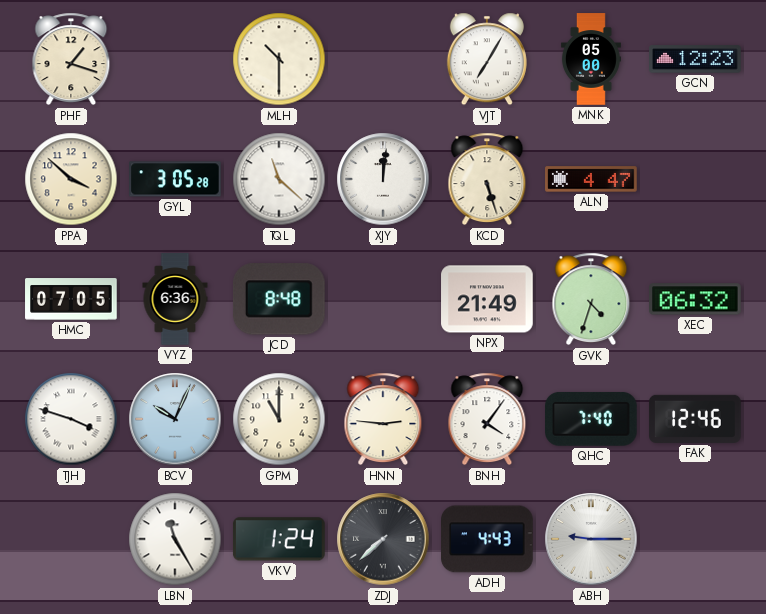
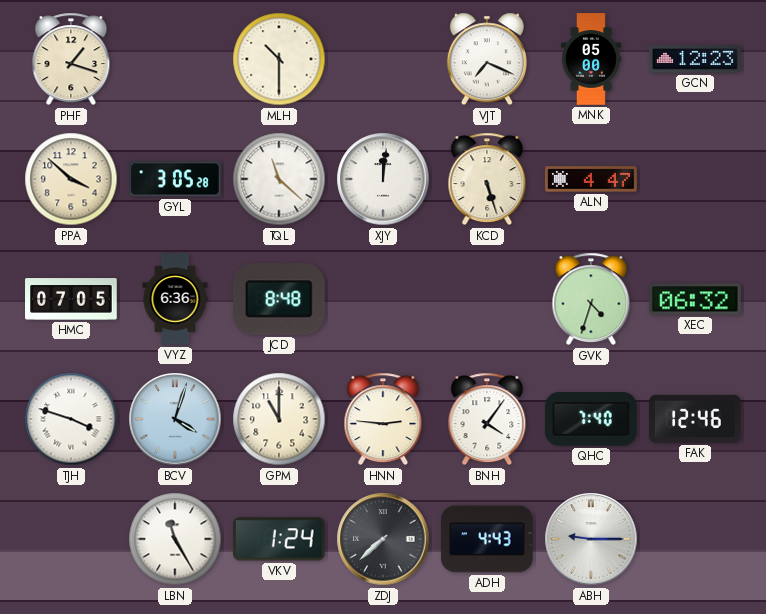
VJT: 7:05 -> 7:19 (487, 59)
NPX: 21:49 -> none (487, 299)
BCV: 10:04 -> 4:03 (175, 419)
